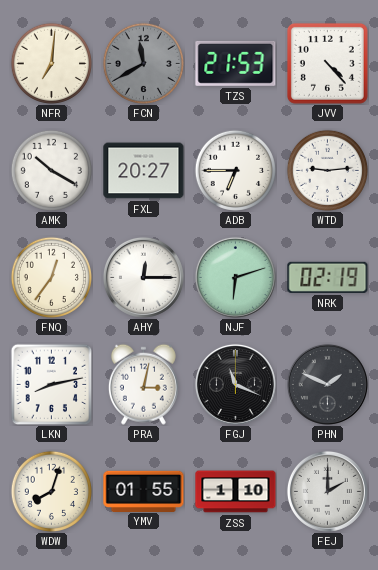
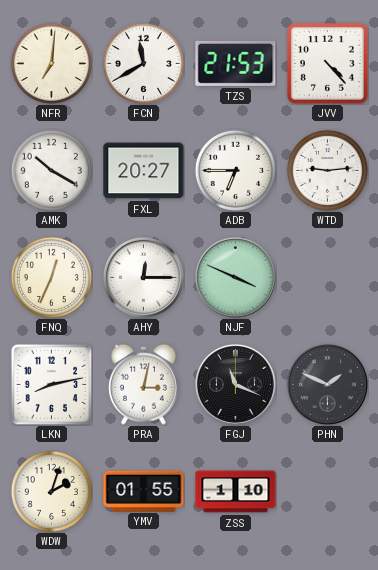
FCN dial: grey -> white (143, 63)
FNQ: 12:36 -> 12:34 (51, 277)
NJF: 6:12 -> 3:49 (235, 277)
NRK: 02:19 -> none (328, 277)
WDW: 8:03 -> 2:03 (51, 491)
FEJ: 2:00 -> none (327, 491)
